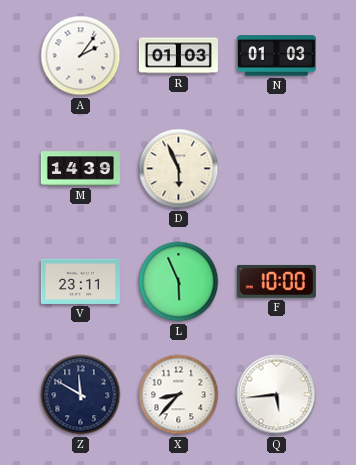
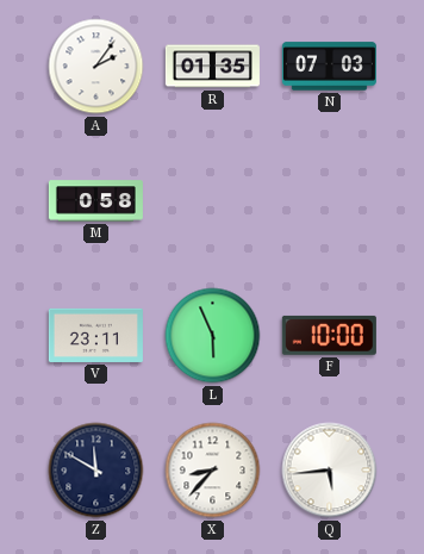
R: 01:03 -> 01:35 (212, 67)
N: 01:03 -> 07:03 (329, 67)
M: 14:39 -> 0:58 (95, 201)
D: 5:56 -> none (179, 169)
